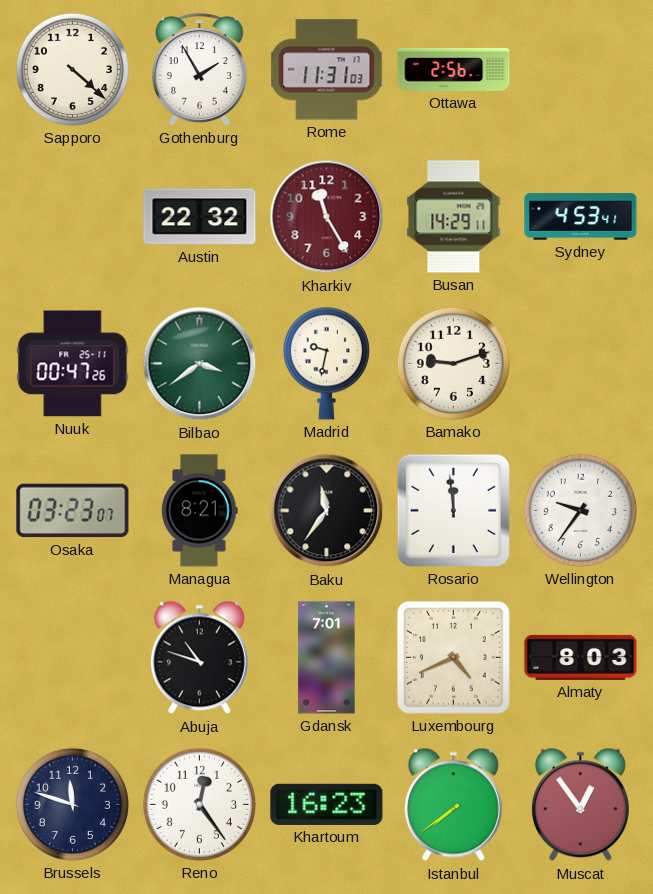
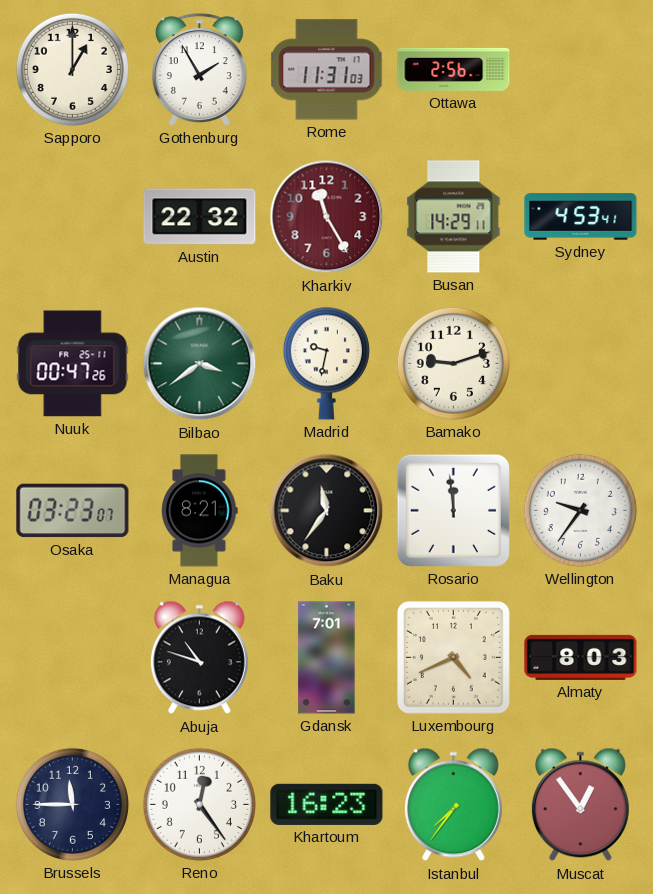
Sapporo: 4:22 -> 1:00 (72, 69)
Brussels: 11:48 -> 11:45 (72, 804)
Istanbul: 7:39 -> 7:36 (453, 805)
